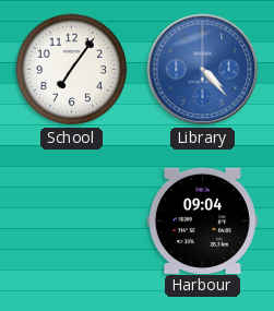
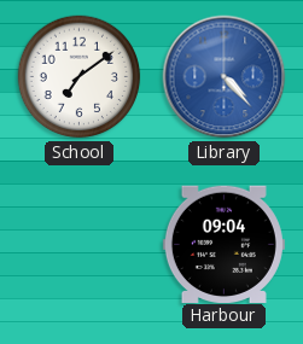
School: 7:06 -> 7:09 (80, 77)
